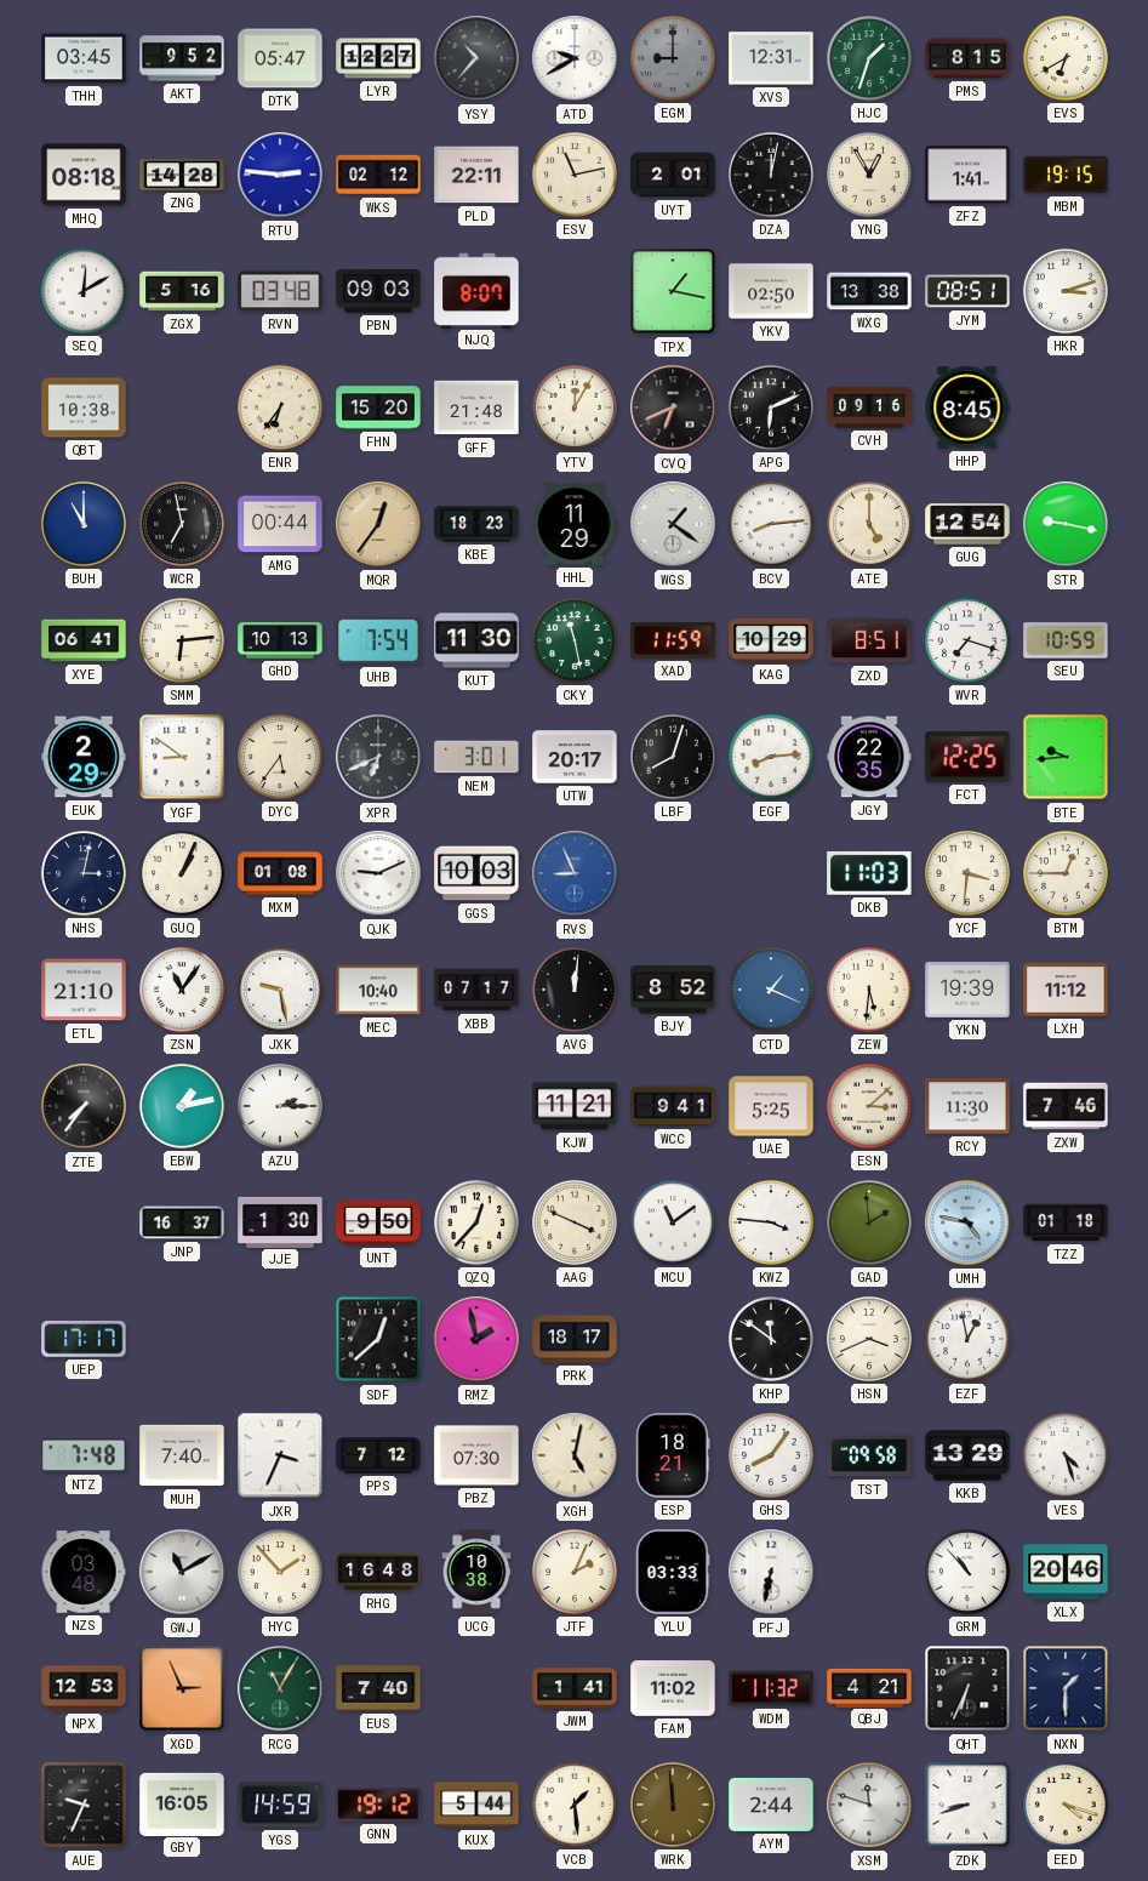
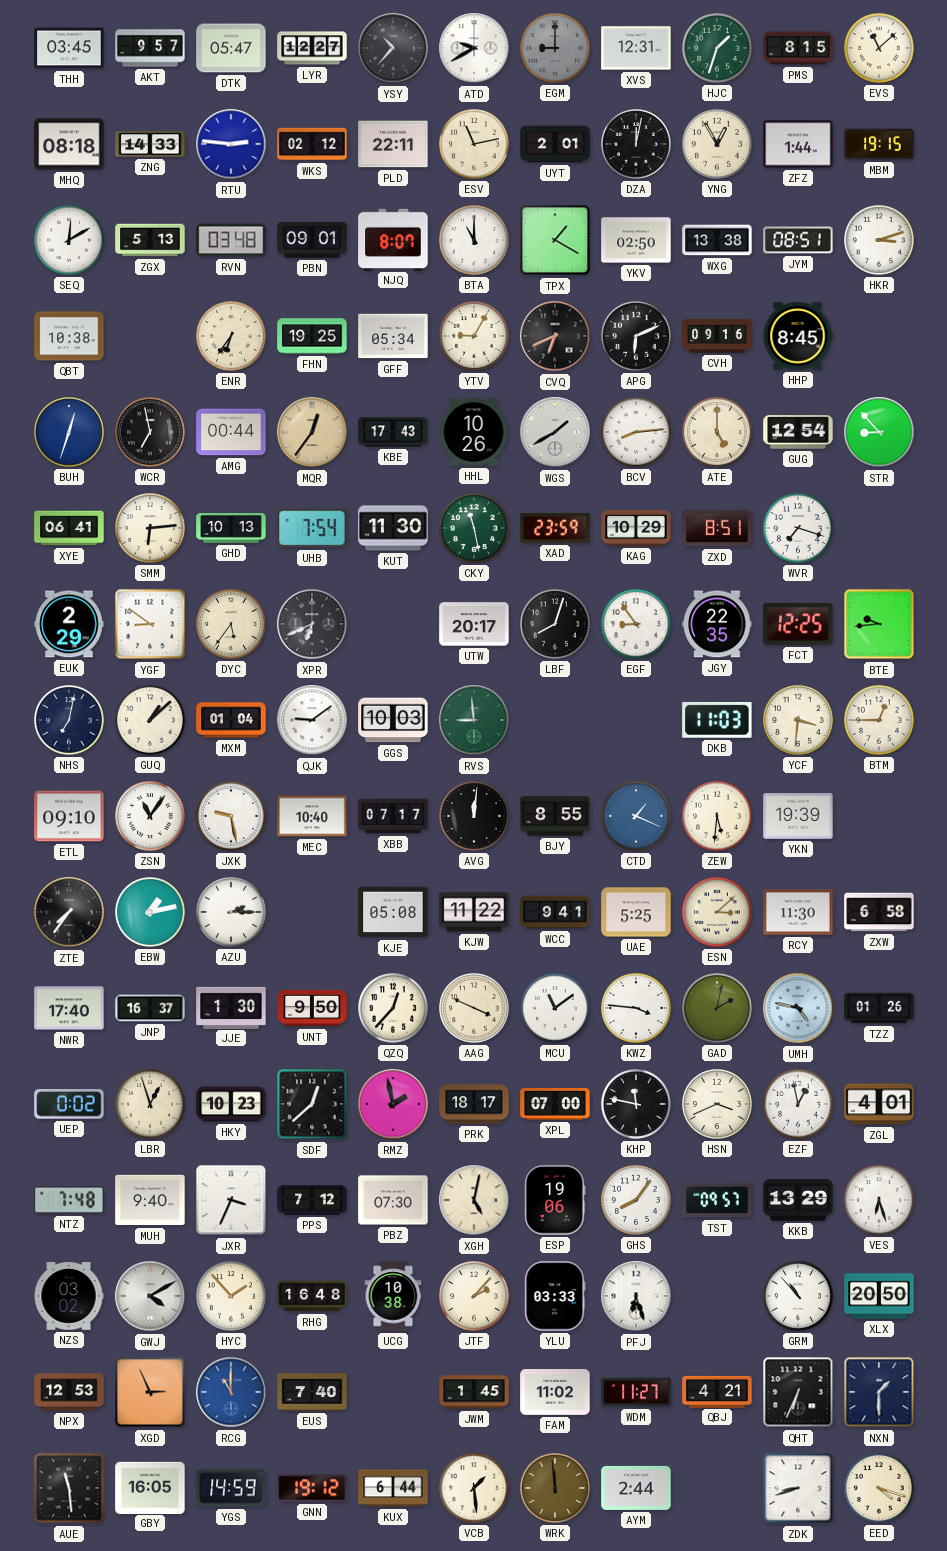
AKT: 9:52 -> 9:57 (150, 48)
EVS: 6:40 -> 11:08 (880, 49)
ZNG: 14:28 -> 14:33 (150, 144)
ZFZ: 1:41 -> 1:44 (798, 144)
ZGX: 5:16 -> 5:13 (150, 240)
PBN: 09:03 -> 09:01 (312, 240)
BTA: none -> 11:00 (475, 241)
TPX: 1:17 -> 1:20 (555, 240)
FHN: 15:20 -> 19:25 (312, 336)
GFF: 21:48 -> 05:34 (393, 336)
YTV: 12:05 -> 9:05 (475, 337)
BUH: 11:00 -> 12:33 (70, 433)
KBE: 18:23 -> 17:43 (393, 432)
HHL: 11:29 -> 10:26 (474, 432)
WGS: 1:21 -> 1:40 (555, 432)
STR: 9:17 -> 8:53 (879, 432)
XAD: 11:59 -> 23:59 (555, 529)
SEU: 10:59 -> none (1066, 640)
NEM: 3:01 -> none (476, 757)
EGF: 8:14 -> 8:54 (637, 625)
NHS: 3:02 -> 7:02 (70, 721)
GUQ: 1:04 -> 1:08 (151, 721)
MXM: 01:08 -> 01:04 (231, 720)
QJK: 9:11 -> 9:09 (312, 720)
RVS: 8:56 -> 8:59 (474, 720)
RVS dial: blue -> green (474, 720)
ETL: 21:10 -> 09:10 (69, 816)
BJY: 8:52 -> 8:55 (555, 816)
LXH: 11:12 -> none (1066, 990)
KJE: none -> 05:08 (393, 912)
KJW: 11:21 -> 11:22 (474, 912)
ZXW: 7:46 -> 6:58 (879, 912)
NWR: none -> 17:40 (69, 1008)
GAD: 1:59 -> 2:02 (718, 1009)
TZZ: 01:18 -> 01:26 (879, 1008)
UEP: 17:17 -> 0:02 (69, 1105)
LBR: none -> 12:57 (151, 1105)
HKY: none -> 10:23 (231, 1104)
XPL: none -> 07:00 (555, 1104)
KHP: 11:51 -> 11:47 (637, 1105)
ZGL: none -> 4:01 (879, 1104)
MUH: 7:40 -> 9:40 (150, 1200)
ESP: 18:21 -> 19:06 (555, 1200)
TST: 09:58 -> 09:57 (717, 1200)
VES: 4:27 -> 6:27 (880, 1201)
NZS: 03:48 -> 03:02 (69, 1296)
GWJ: 11:10 -> 4:10 (150, 1296)
JTF: 2:04 -> 2:07 (475, 1297)
PFJ: 6:32 -> 6:27 (636, 1296)
XLX: 20:46 -> 20:50 (879, 1296)
RCG: 11:05 -> 11:00 (231, 1392)
RCG dial: green -> blue (231, 1392)
JWM: 1:41 -> 1:45 (474, 1392)
WDM: 11:32 -> 11:27 (636, 1392)
AUE: 9:34 -> 11:29 (69, 1488)
KUX: 5:44 -> 6:44 (393, 1488)
XSM: 11:48 -> none (869, 1805)
